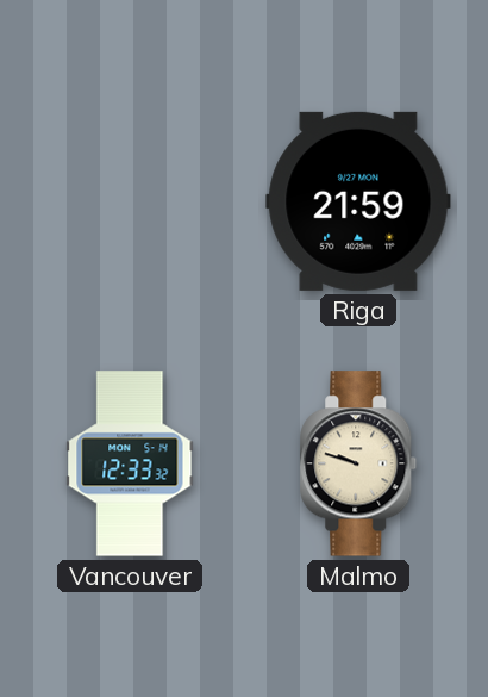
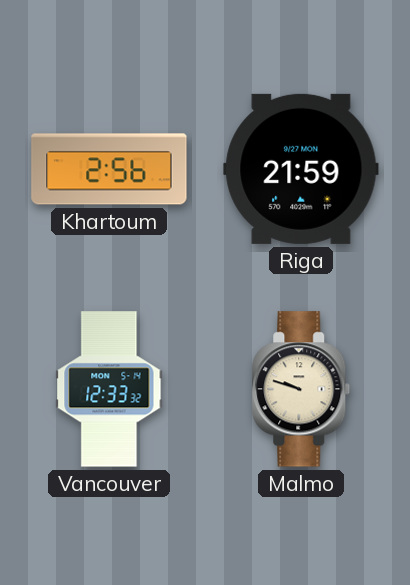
Khartoum: none -> 2:56 (109, 169)
